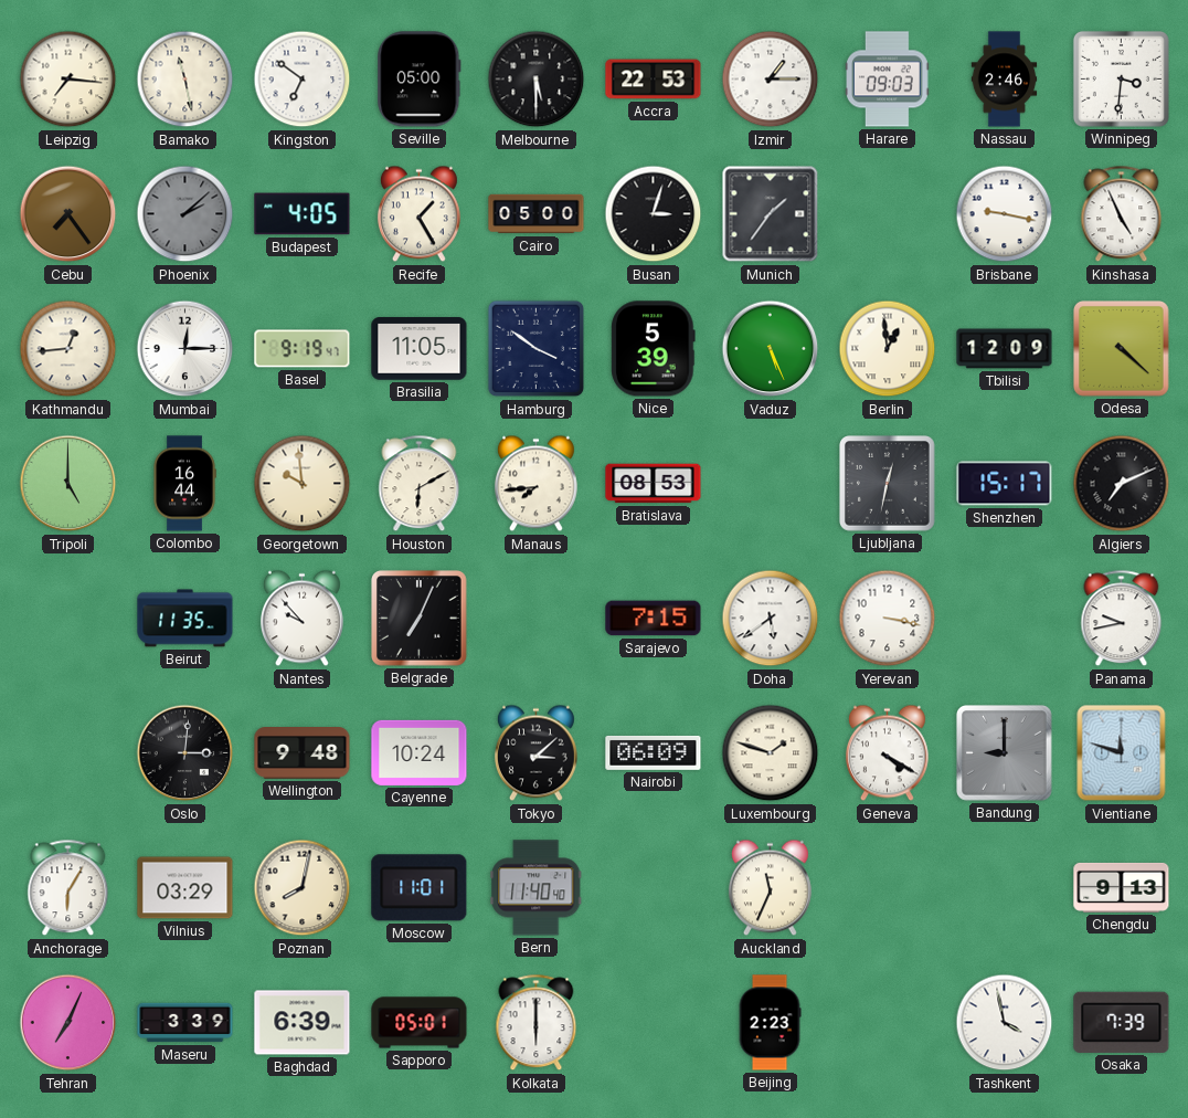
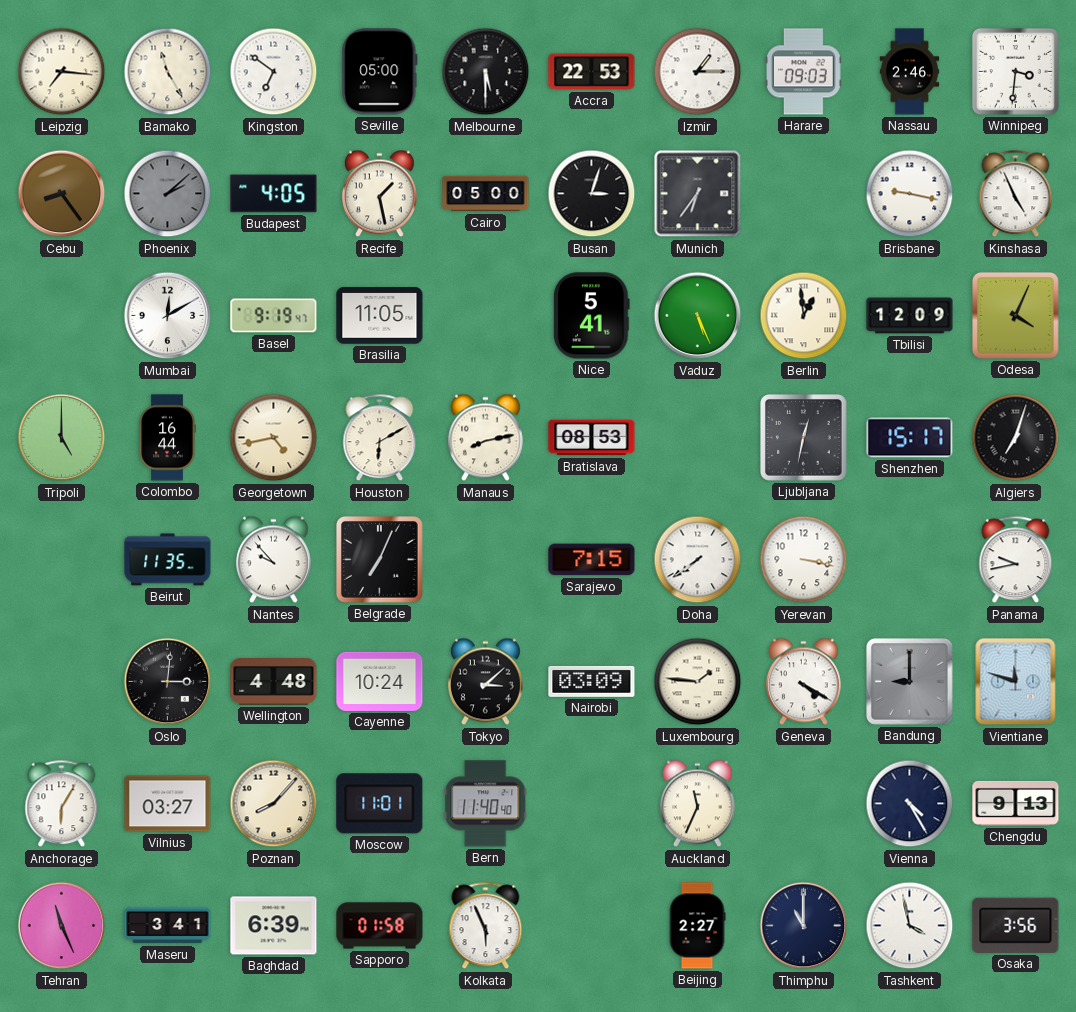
Bamako: 11:28 -> 11:25 (168, 72)
Cebu: 7:24 -> 8:24 (62, 194)
Recife: 1:25 -> 1:28 (379, 194)
Munich: 1:36 -> 6:36 (698, 194)
Kathmandu: 12:44 -> none (68, 349)
Mumbai: 12:15 -> 12:10 (168, 316)
Hamburg: 3:51 -> none (537, 349)
Nice: 5:39 -> 5:41 (592, 316)
Odesa: 4:22 -> 4:04 (1016, 316)
Georgetown: 9:59 -> 4:43 (274, 438)
Manaus: 7:44 -> 8:13 (485, 438)
Algiers: 7:11 -> 7:03 (1016, 438)
Doha: 5:39 -> 7:39 (698, 560)
Wellington: 9:48 -> 4:48 (274, 682)
Nairobi: 06:09 -> 03:09 (592, 681)
Luxembourg: 1:48 -> 1:46 (698, 682)
Vilnius: 03:29 -> 03:27 (168, 804)
Poznan: 8:02 -> 8:07 (274, 804)
Vienna: none -> 4:25 (910, 804)
Tehran: 7:04 -> 11:26 (62, 926)
Maseru: 3:39 -> 3:41 (168, 926)
Sapporo: 05:01 -> 01:58 (380, 926)
Kolkata: 6:00 -> 5:56 (486, 926)
Beijing: 2:23 -> 2:27 (697, 926)
Thimphu: none -> 11:00 (804, 926)
Osaka: 7:39 -> 3:56 (1016, 925)
